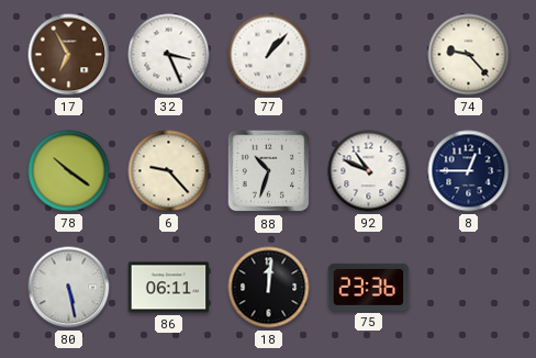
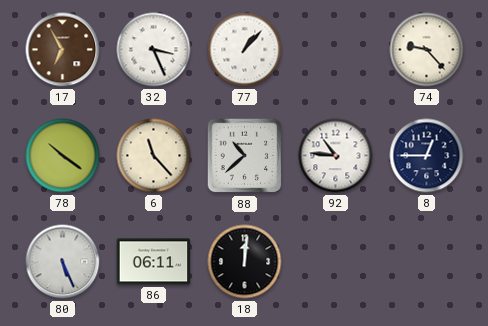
6: 9:23 -> 11:23 (154, 156)
88: 10:33 -> 10:38 (245, 156)
92: 10:49 -> 10:46 (336, 156)
80: 5:28 -> 5:26 (63, 262)
75: 23:36 -> none (369, 287)
